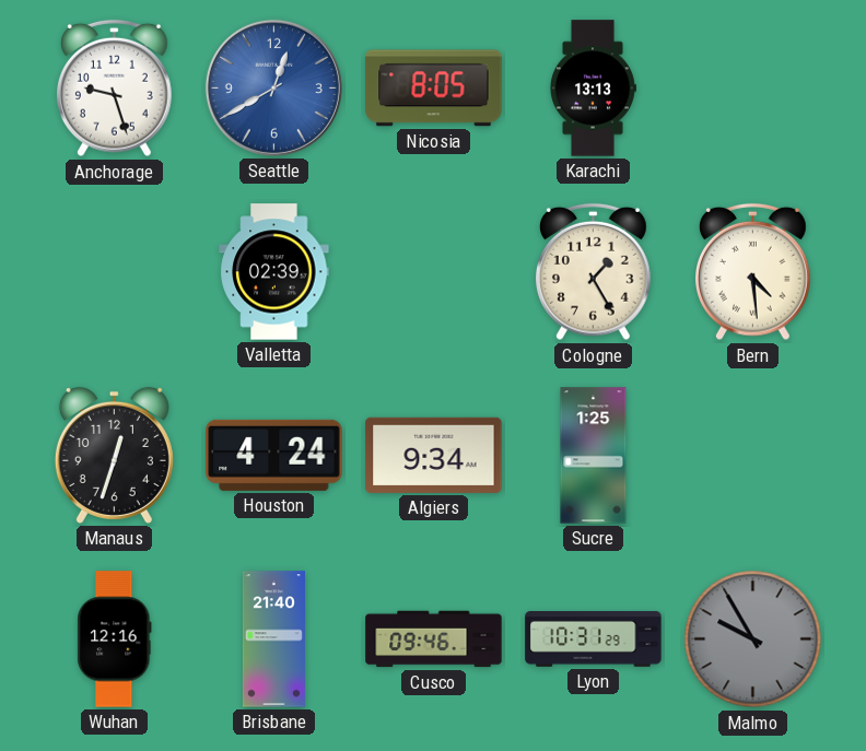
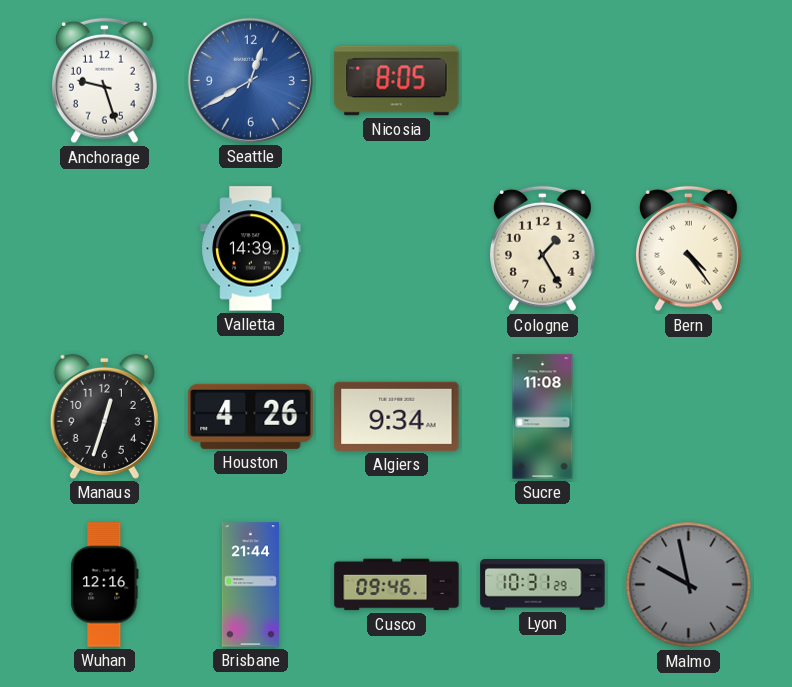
Karachi: 13:13 -> none (593, 89)
Valletta: 02:39 -> 14:39 (251, 249)
Bern: 4:29 -> 4:24 (689, 249)
Houston: 4:24 -> 4:26 (251, 416)
Sucre: 1:25 -> 11:08 (543, 417)
Brisbane: 21:40 -> 21:44 (250, 585)
Malmo: 9:55 -> 9:58 (689, 585)
